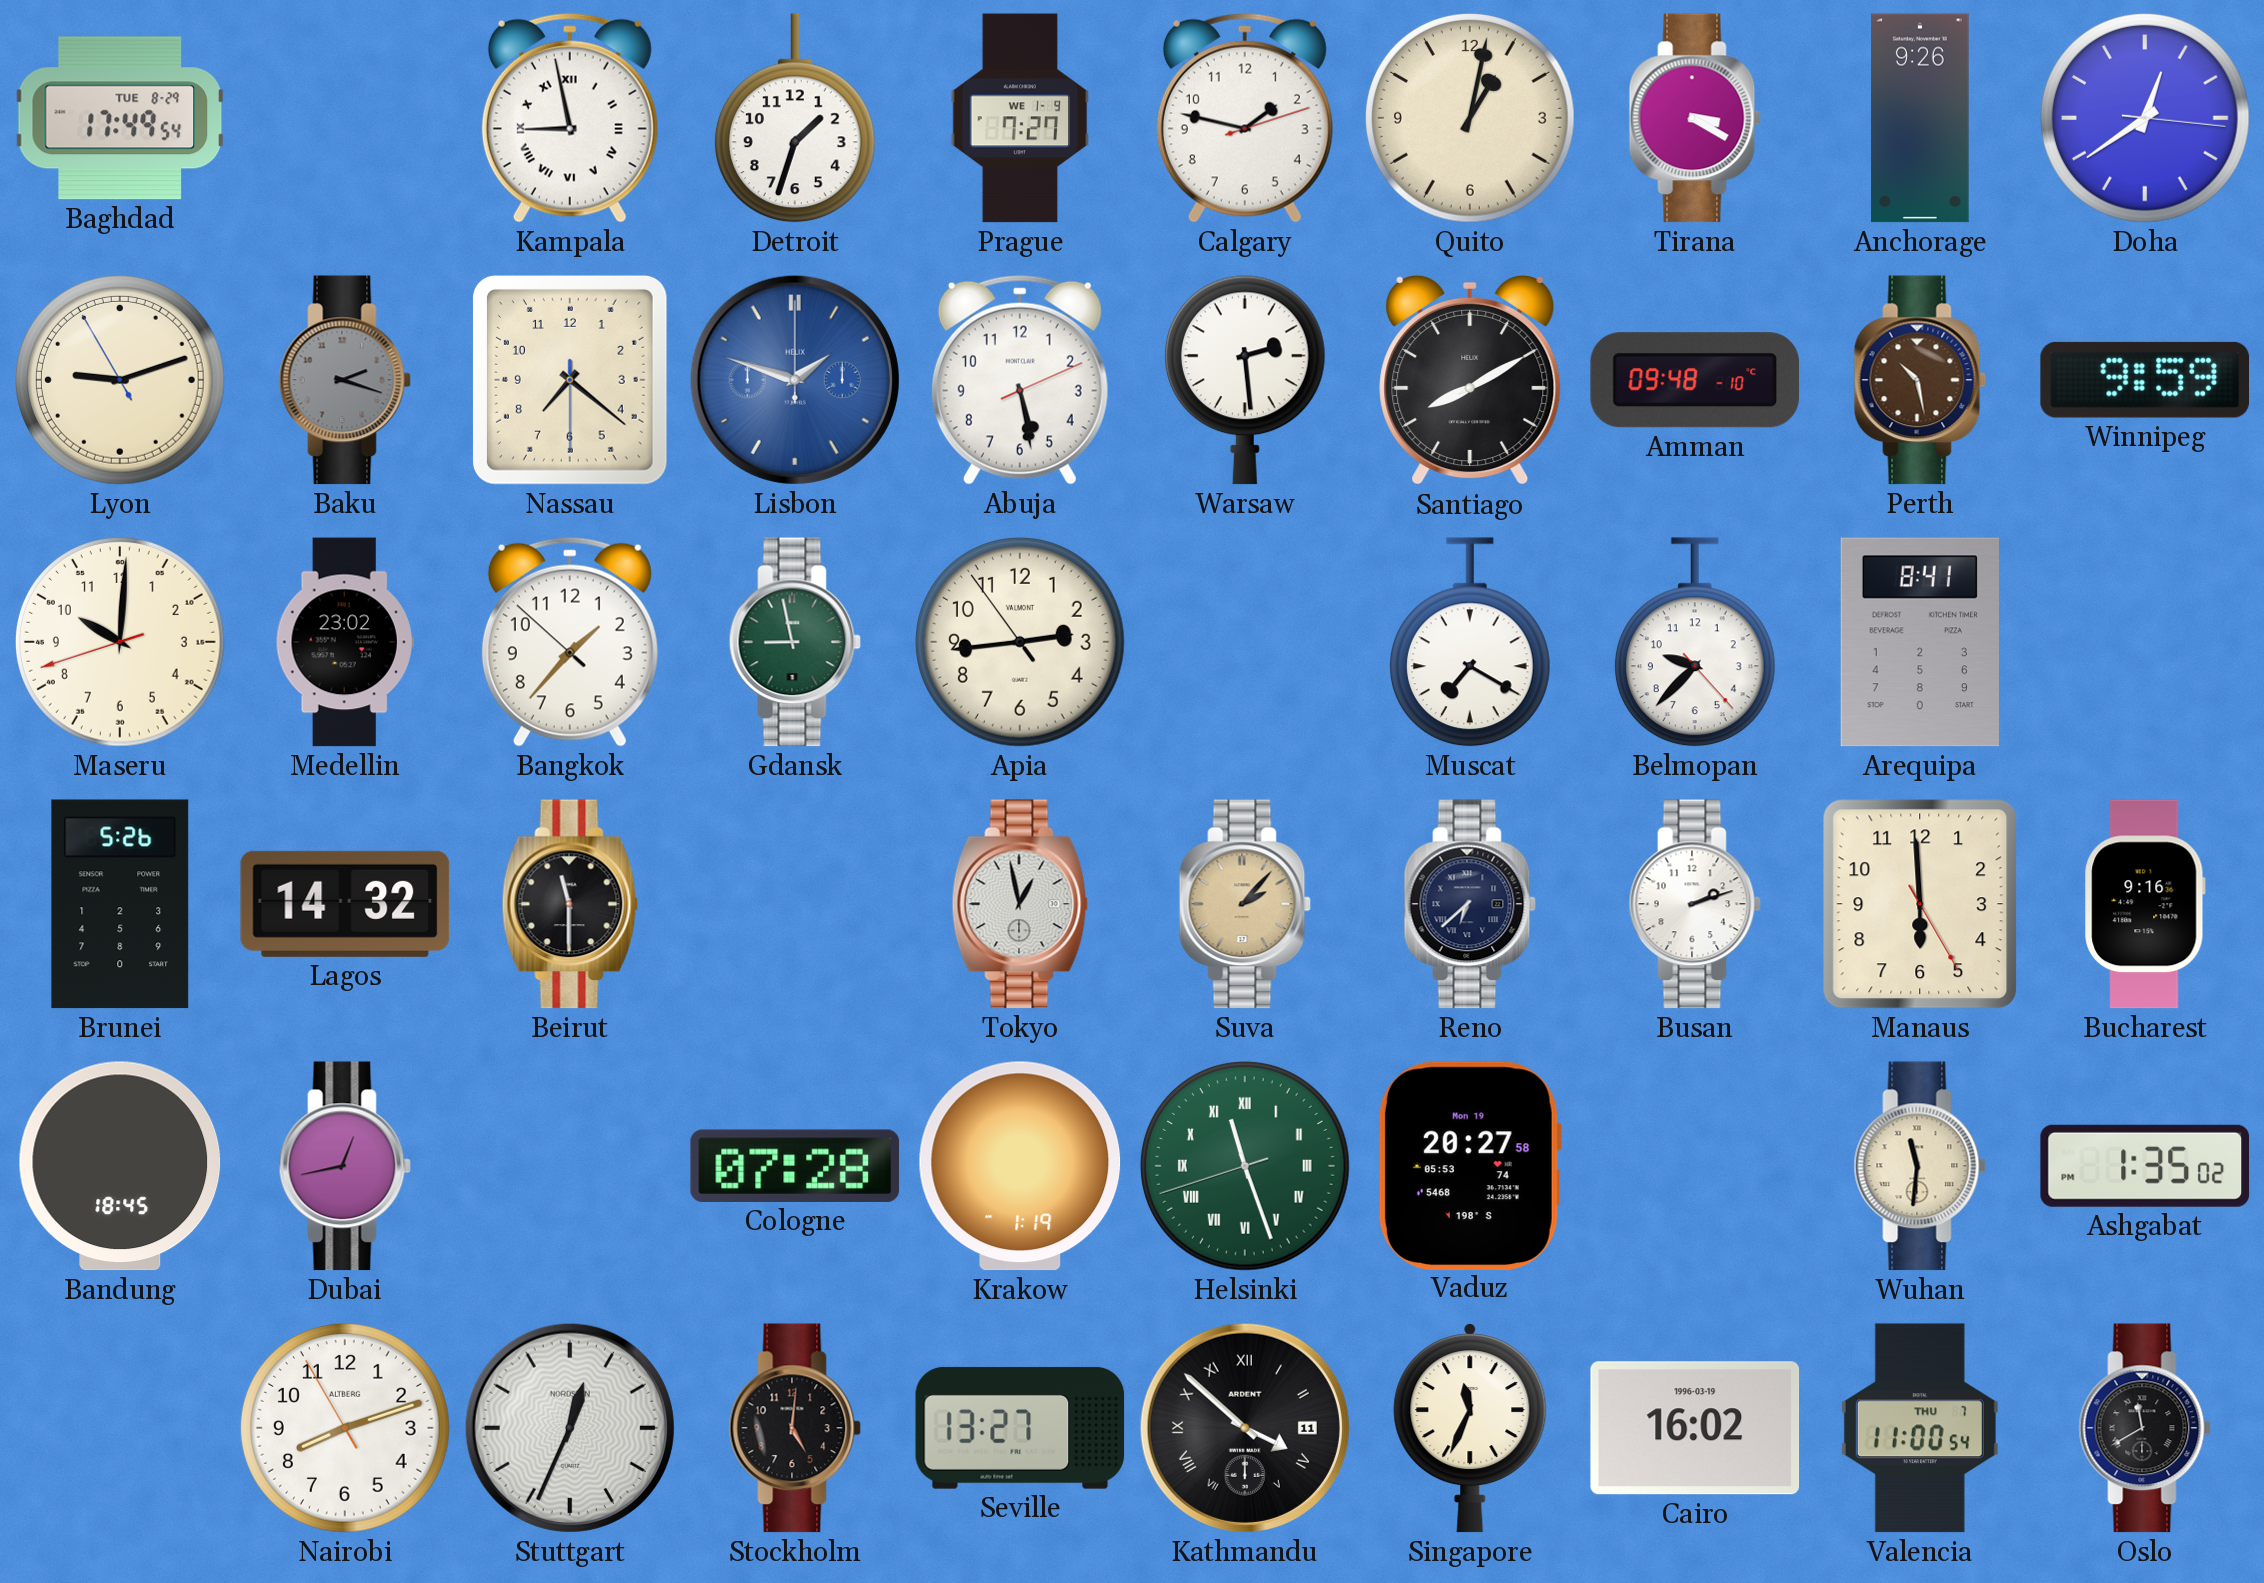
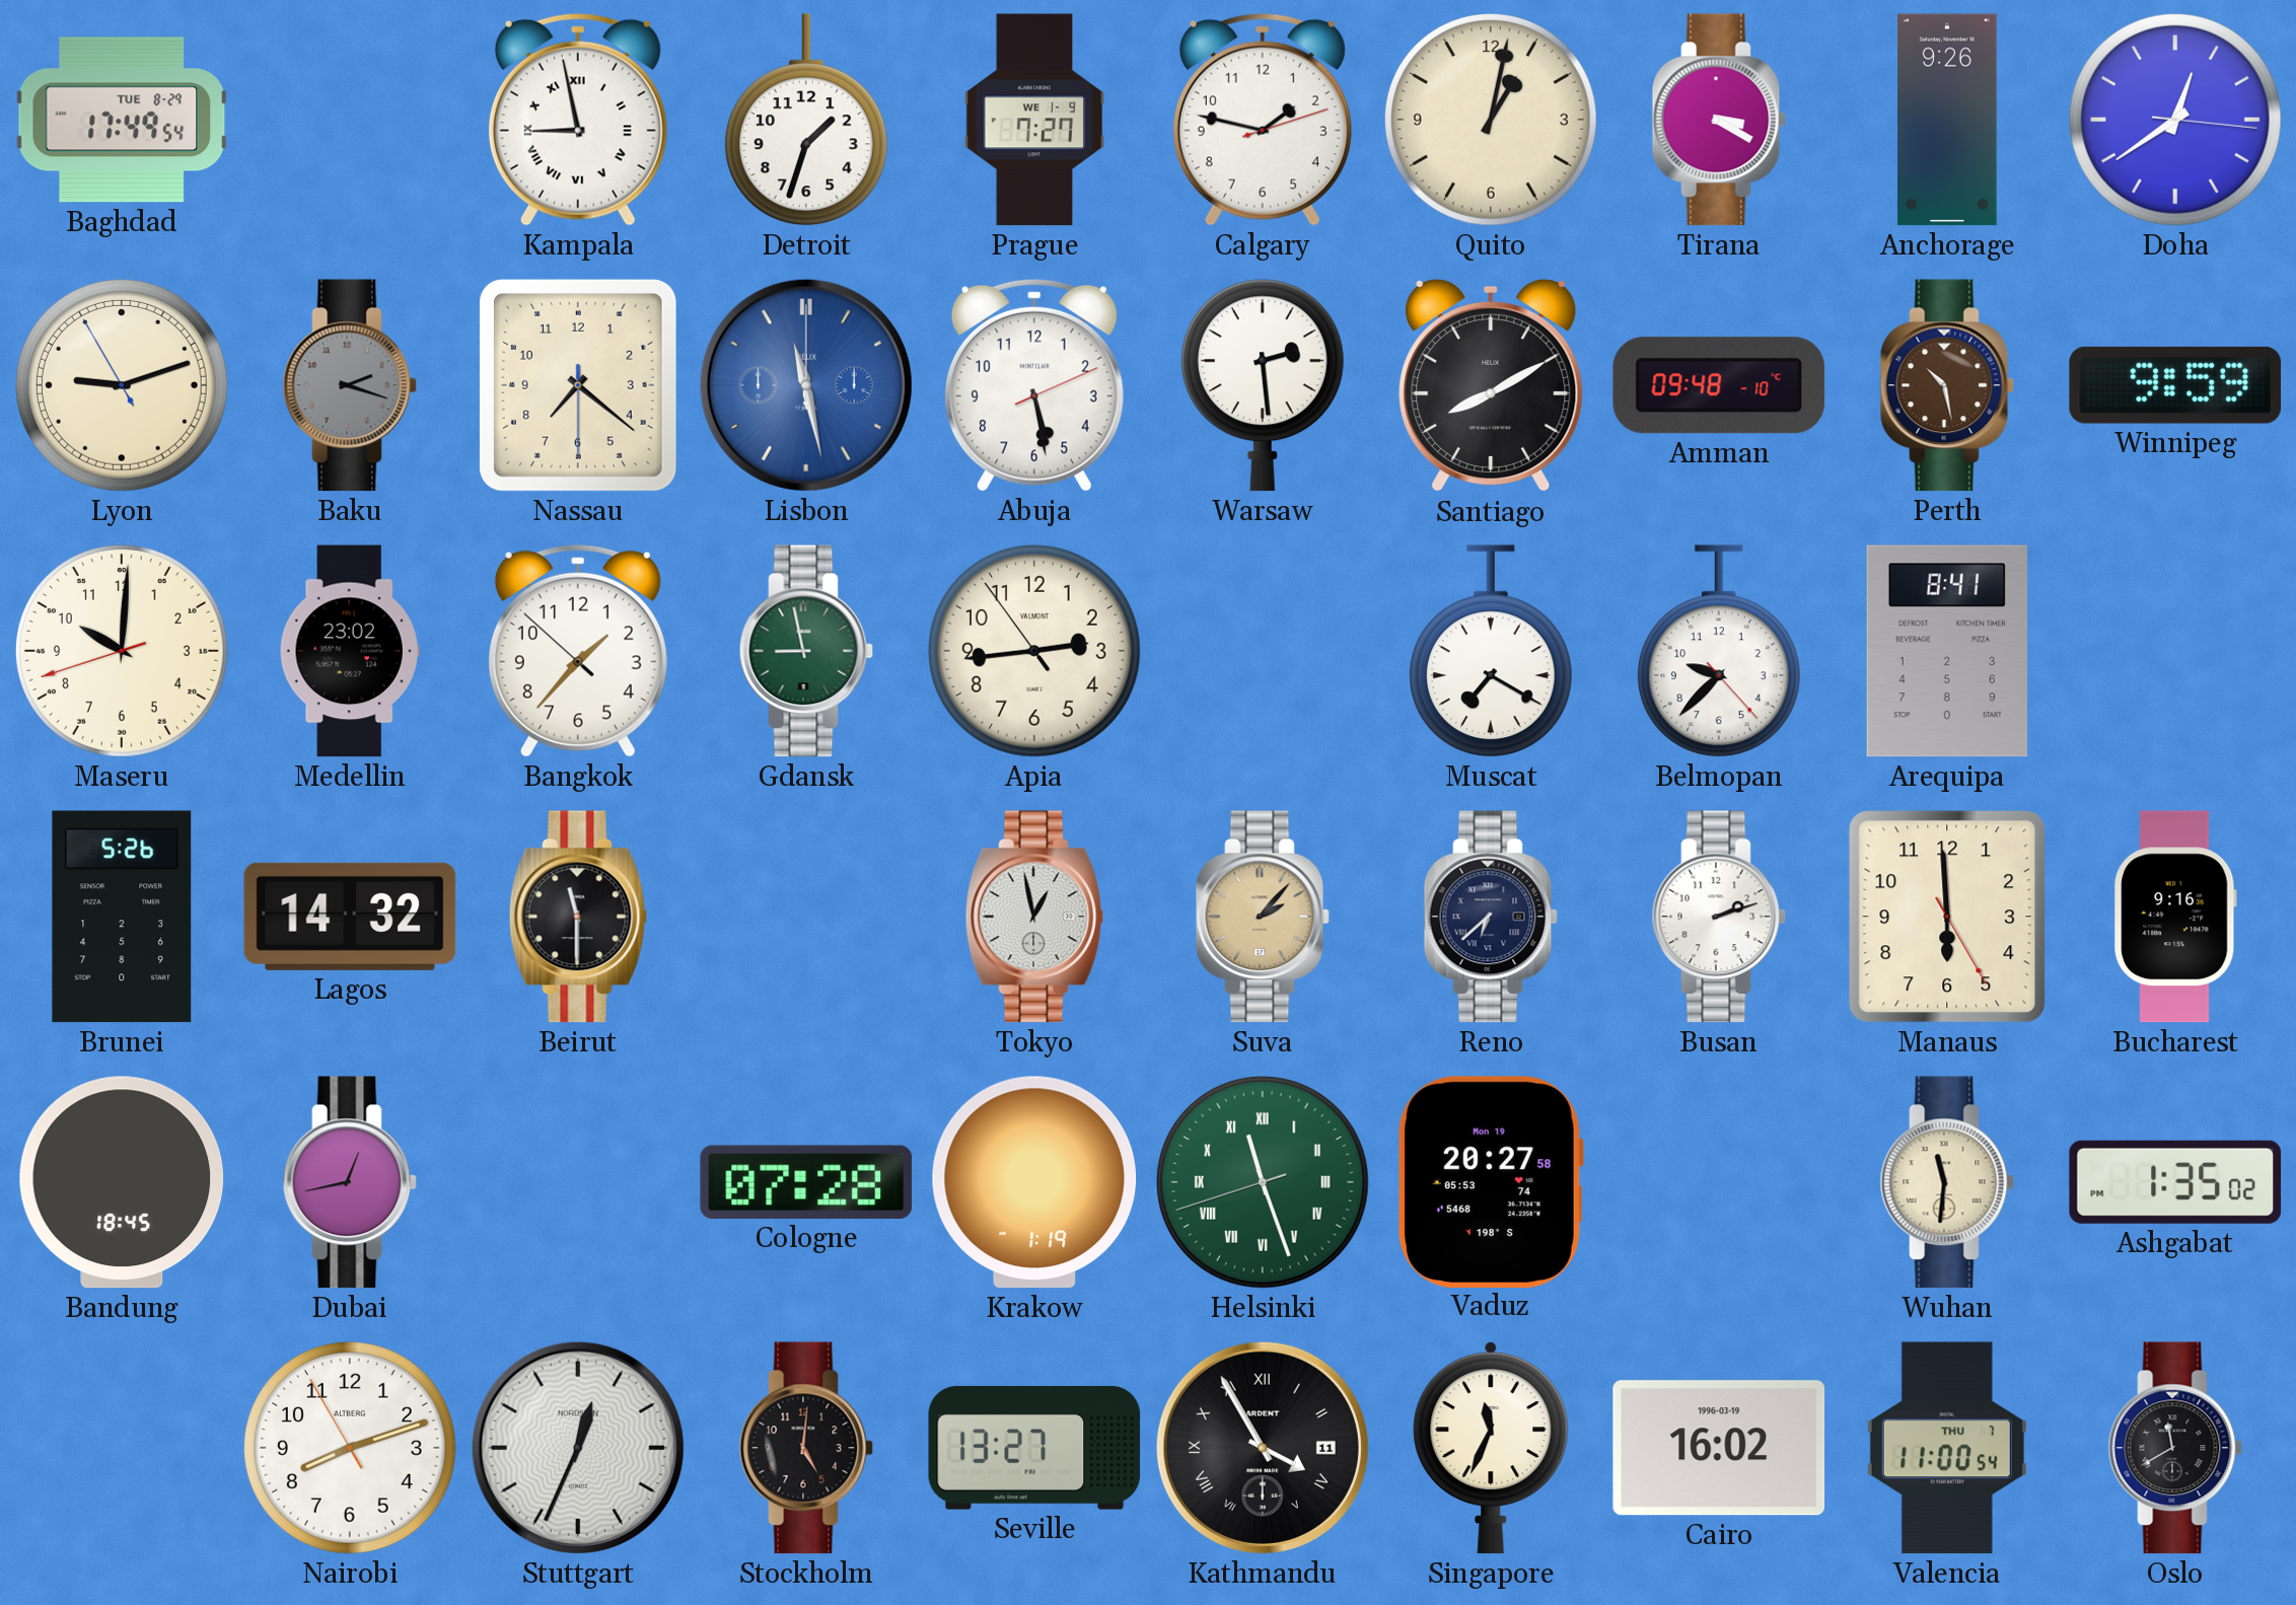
Lisbon: 1:48 -> 11:28 (806, 385)
Kathmandu: 3:52 -> 3:55 (1263, 1448)
